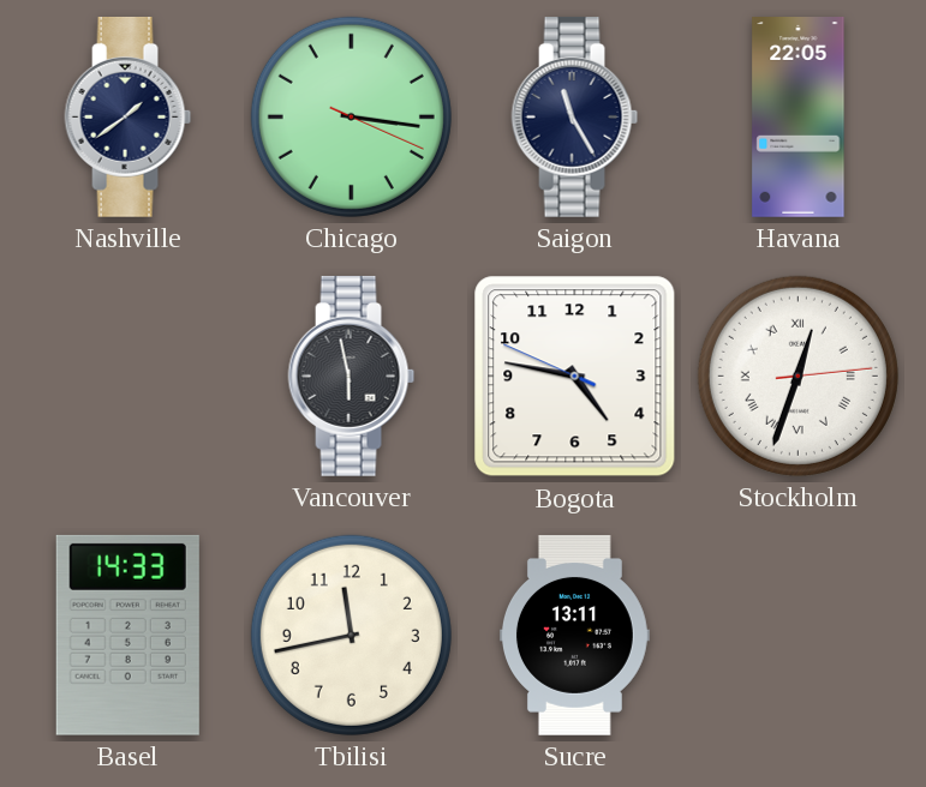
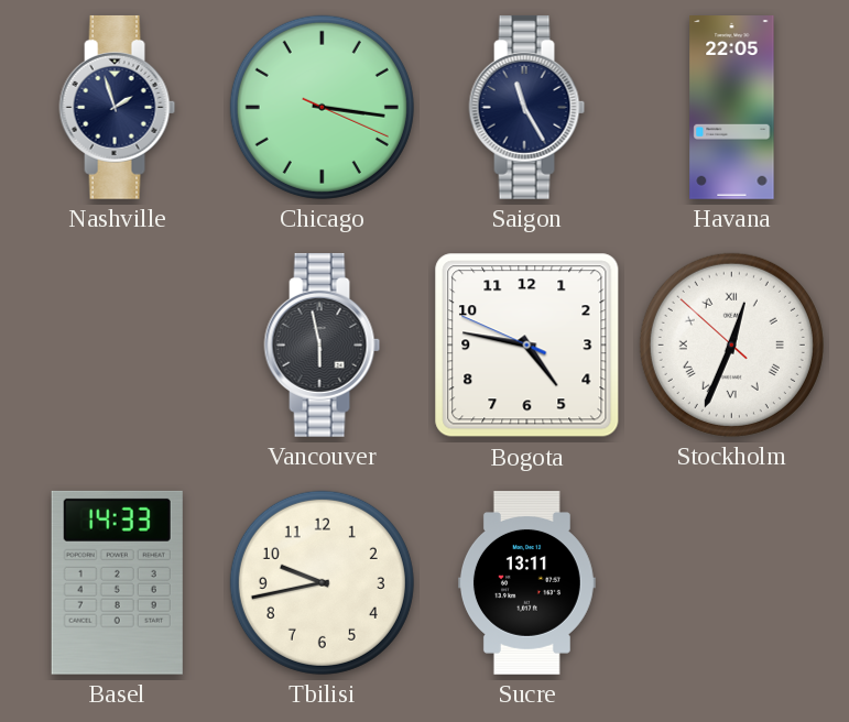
Nashville: 1:39 -> 1:57 (118, 107)
Stockholm: 12:33:14 -> 12:33:52 (731, 344)
Tbilisi: 11:43 -> 9:43 (322, 582)
